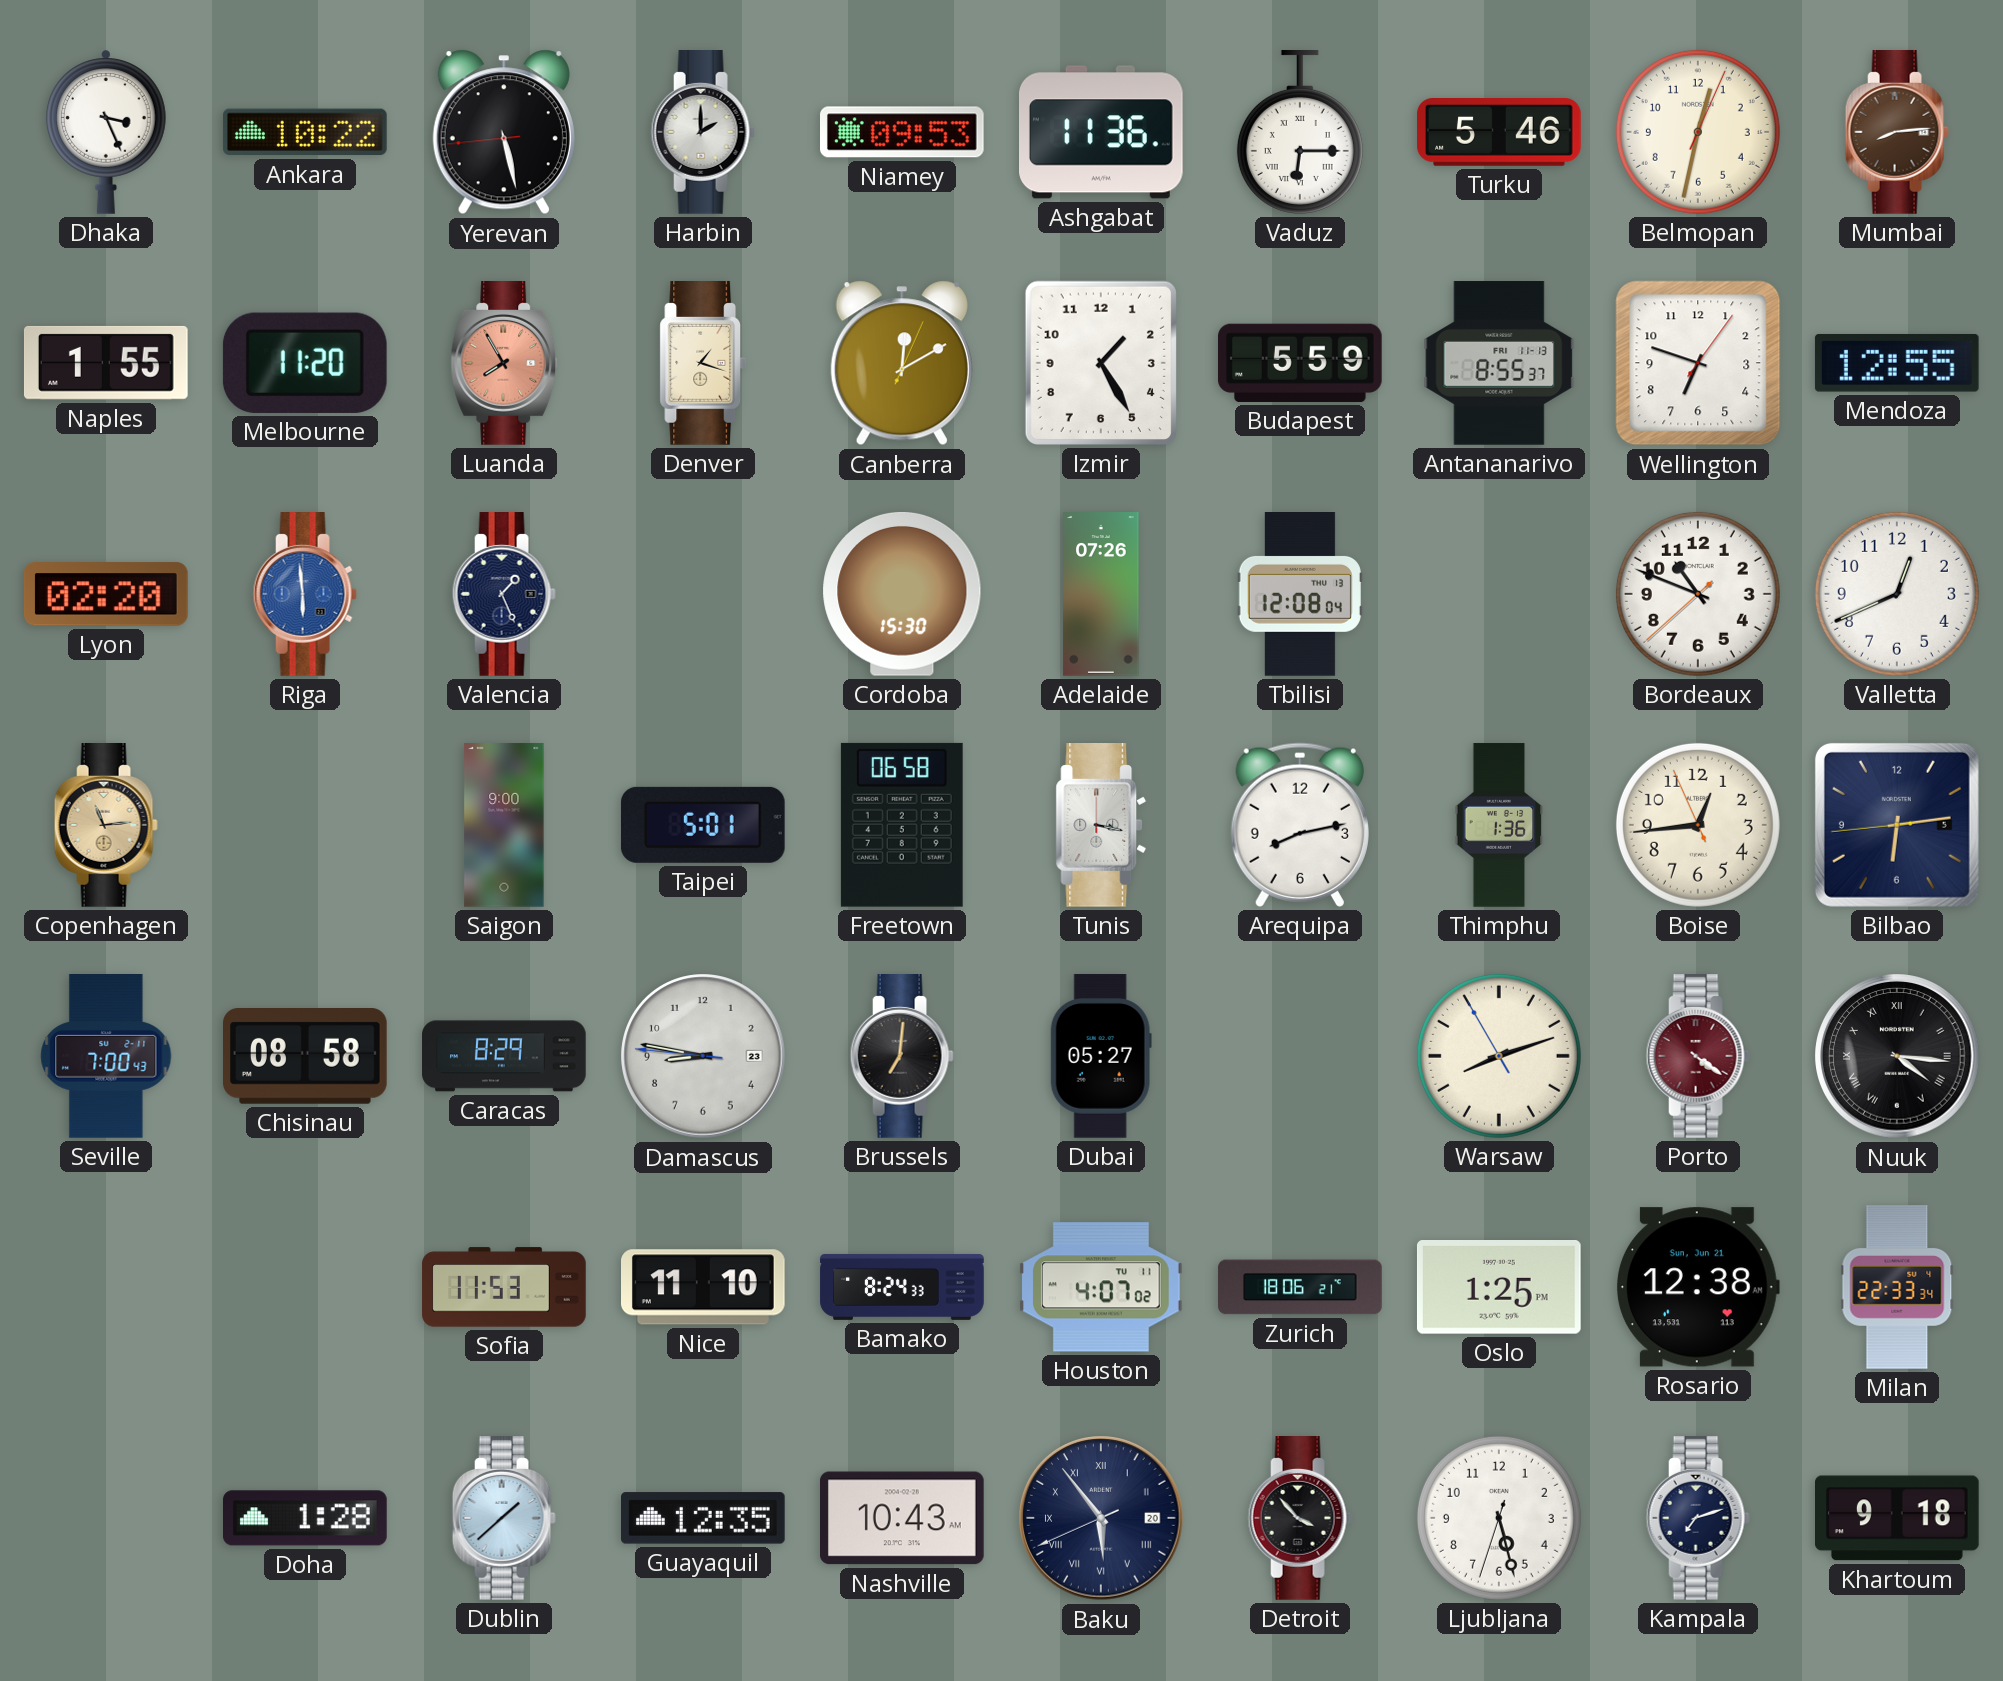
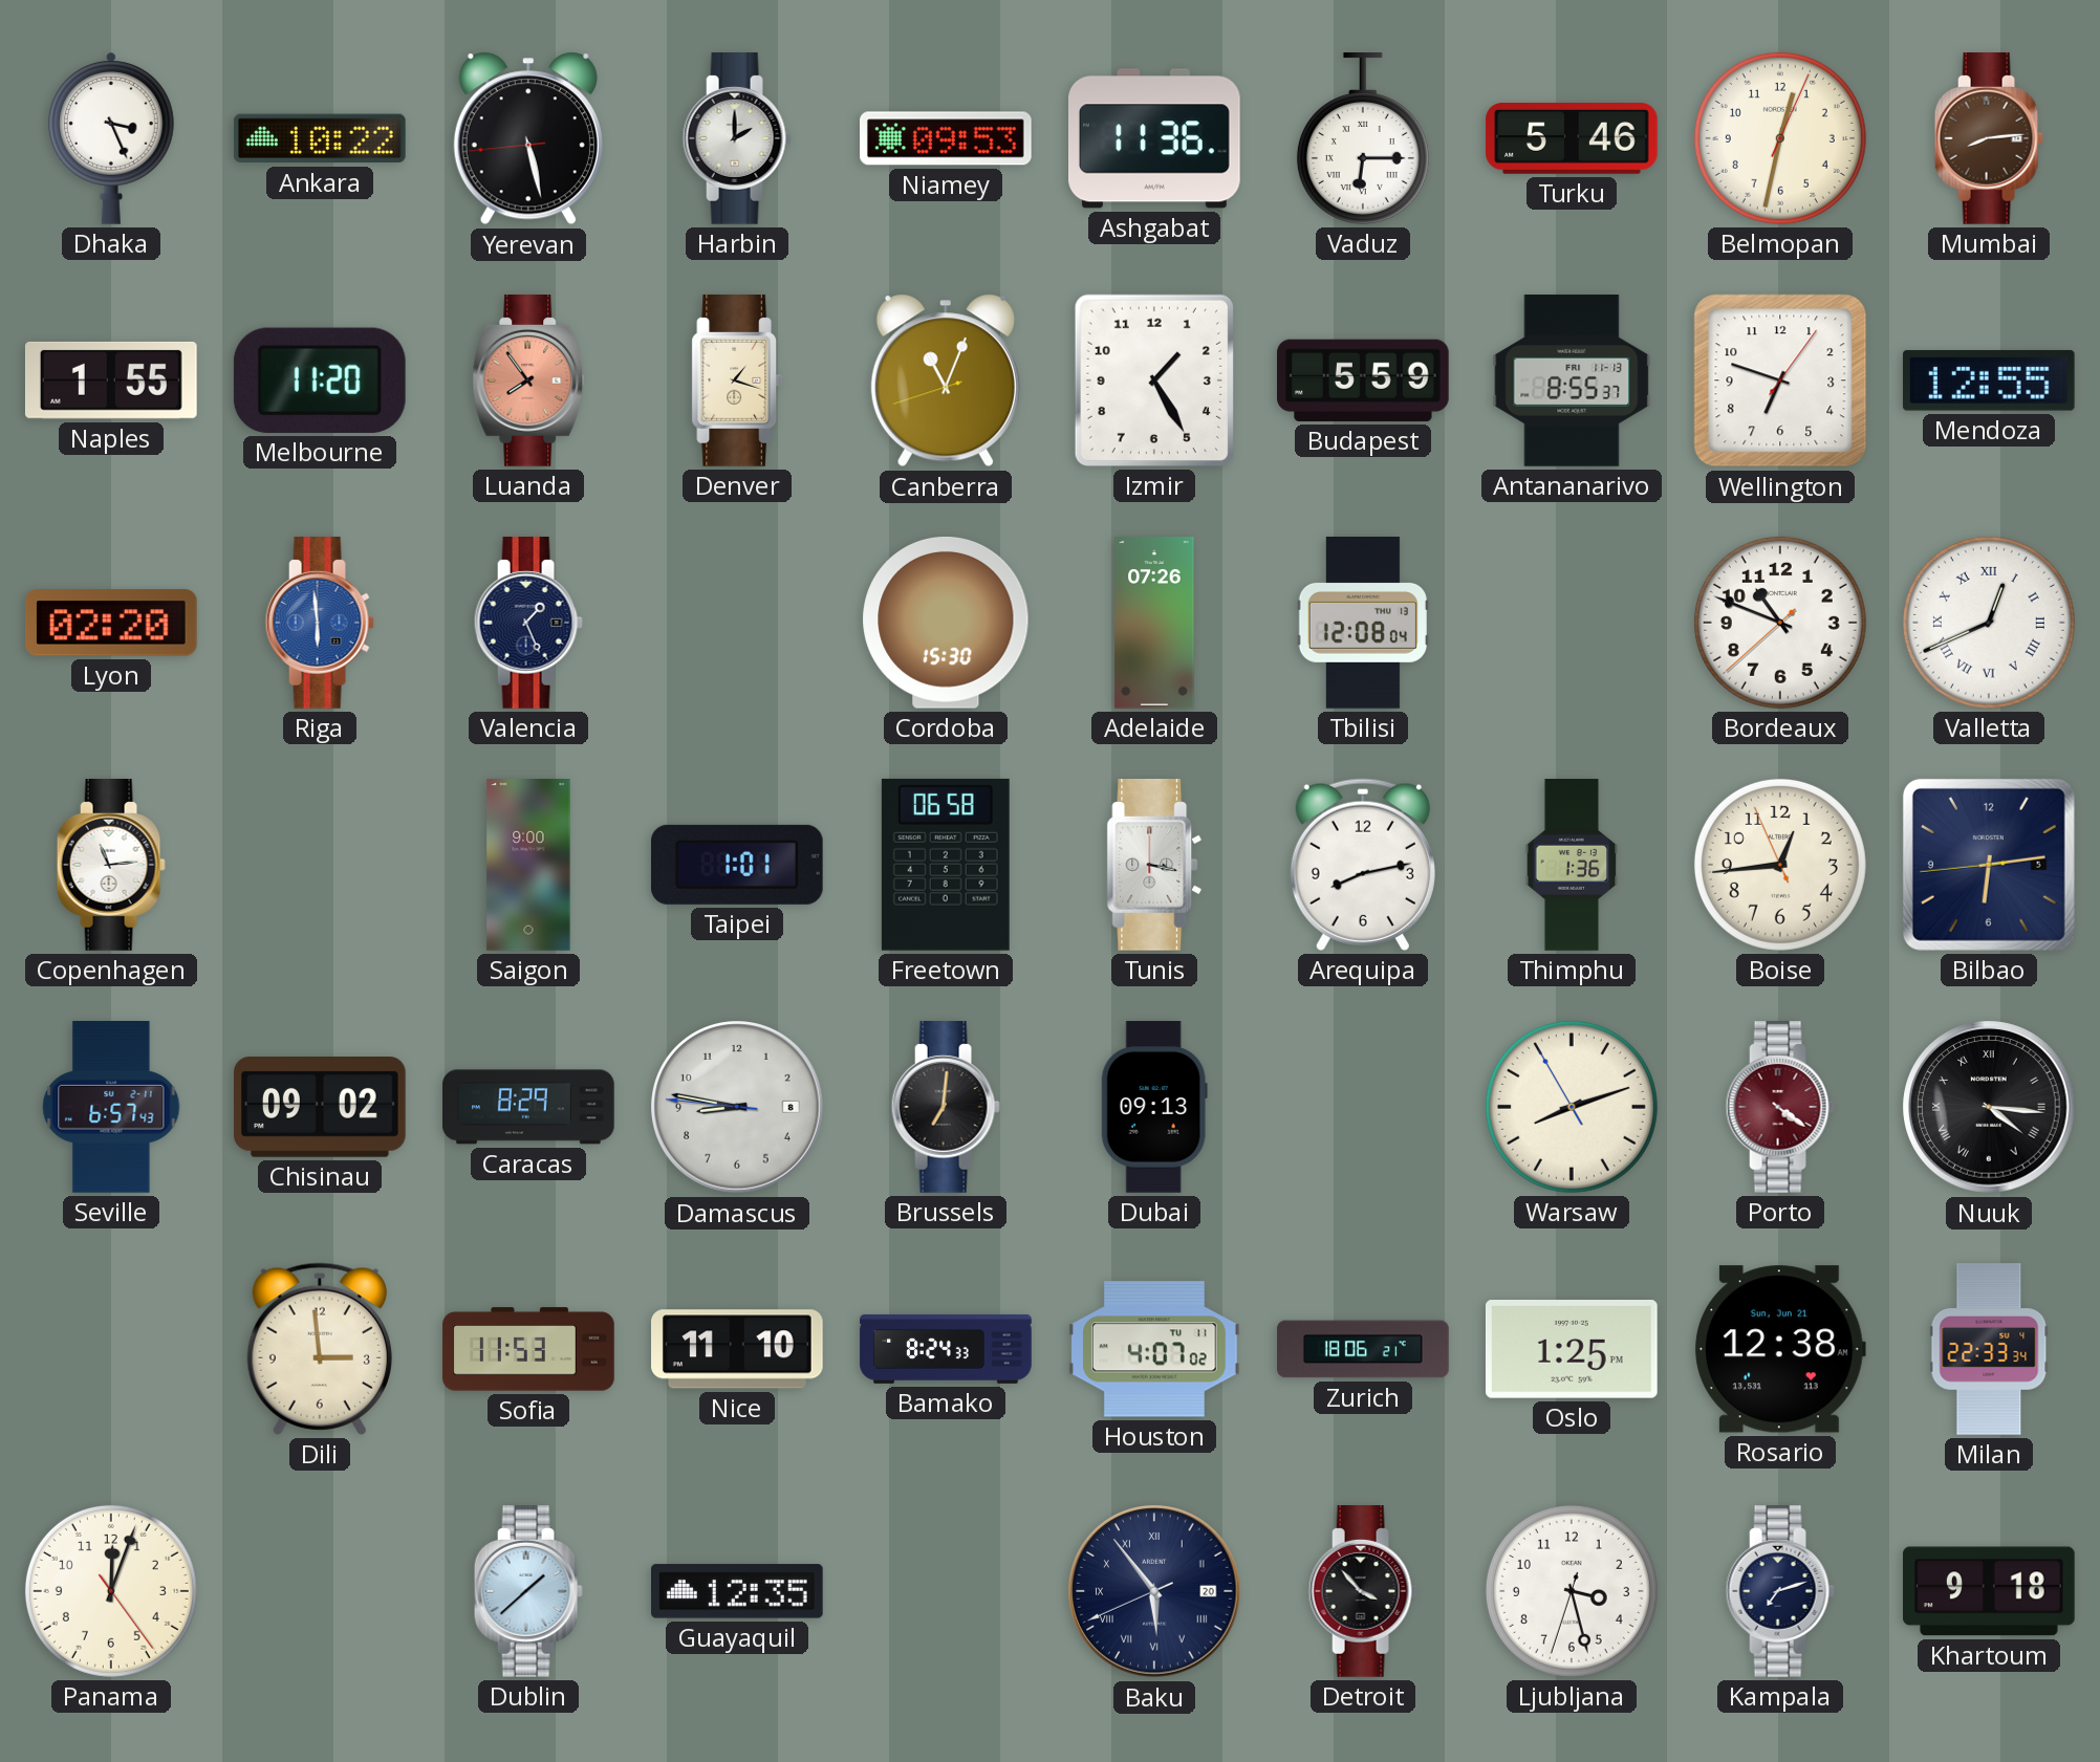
Luanda: 7:55 -> 7:54 (528, 382)
Canberra: 12:10 -> 11:03 (946, 380)
Valletta numerals: Arabic -> Roman (1989, 623)
Copenhagen dial: champagne -> white (111, 866)
Taipei: 5:01 -> 1:01 (737, 865)
Seville: 7:00 -> 6:57 (111, 1108)
Chisinau: 08:58 -> 09:02 (321, 1108)
Damascus date: 23 -> 8 (737, 1107)
Dubai: 05:27 -> 09:13 (1154, 1107)
Dili: none -> 2:59 (320, 1349)
Panama: none -> 12:03 (111, 1591)
Doha: 1:28 -> none (306, 1518)
Nashville: 10:43 -> none (903, 1518)
Ljubljana: 5:27 -> 3:27 (1572, 1591)
